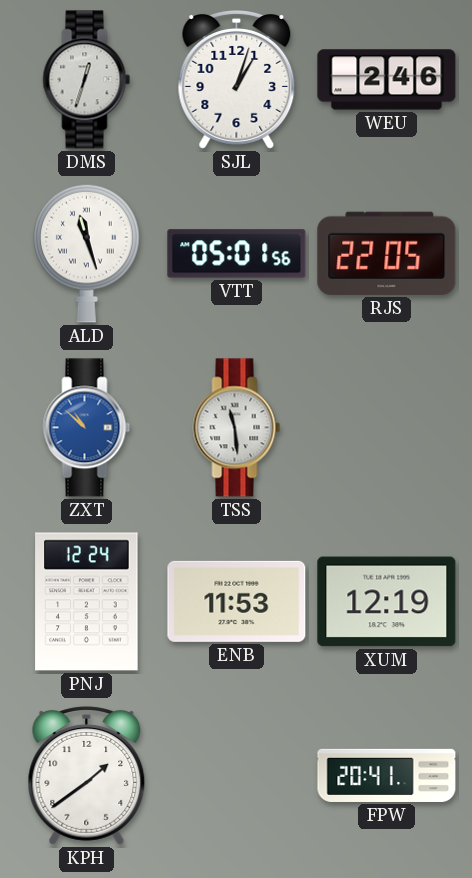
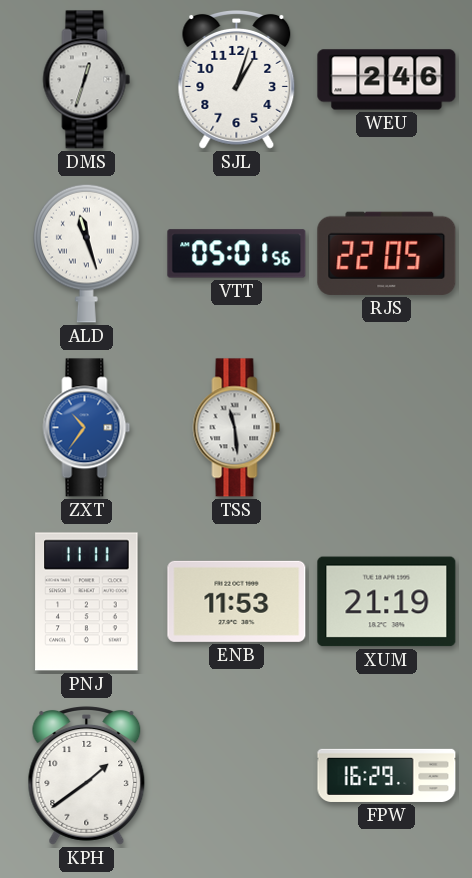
ZXT: 10:52 -> 10:36 (87, 428)
PNJ: 12:24 -> 11:11 (87, 602)
XUM: 12:19 -> 21:19 (387, 602)
FPW: 20:41 -> 16:29 (387, 775)
